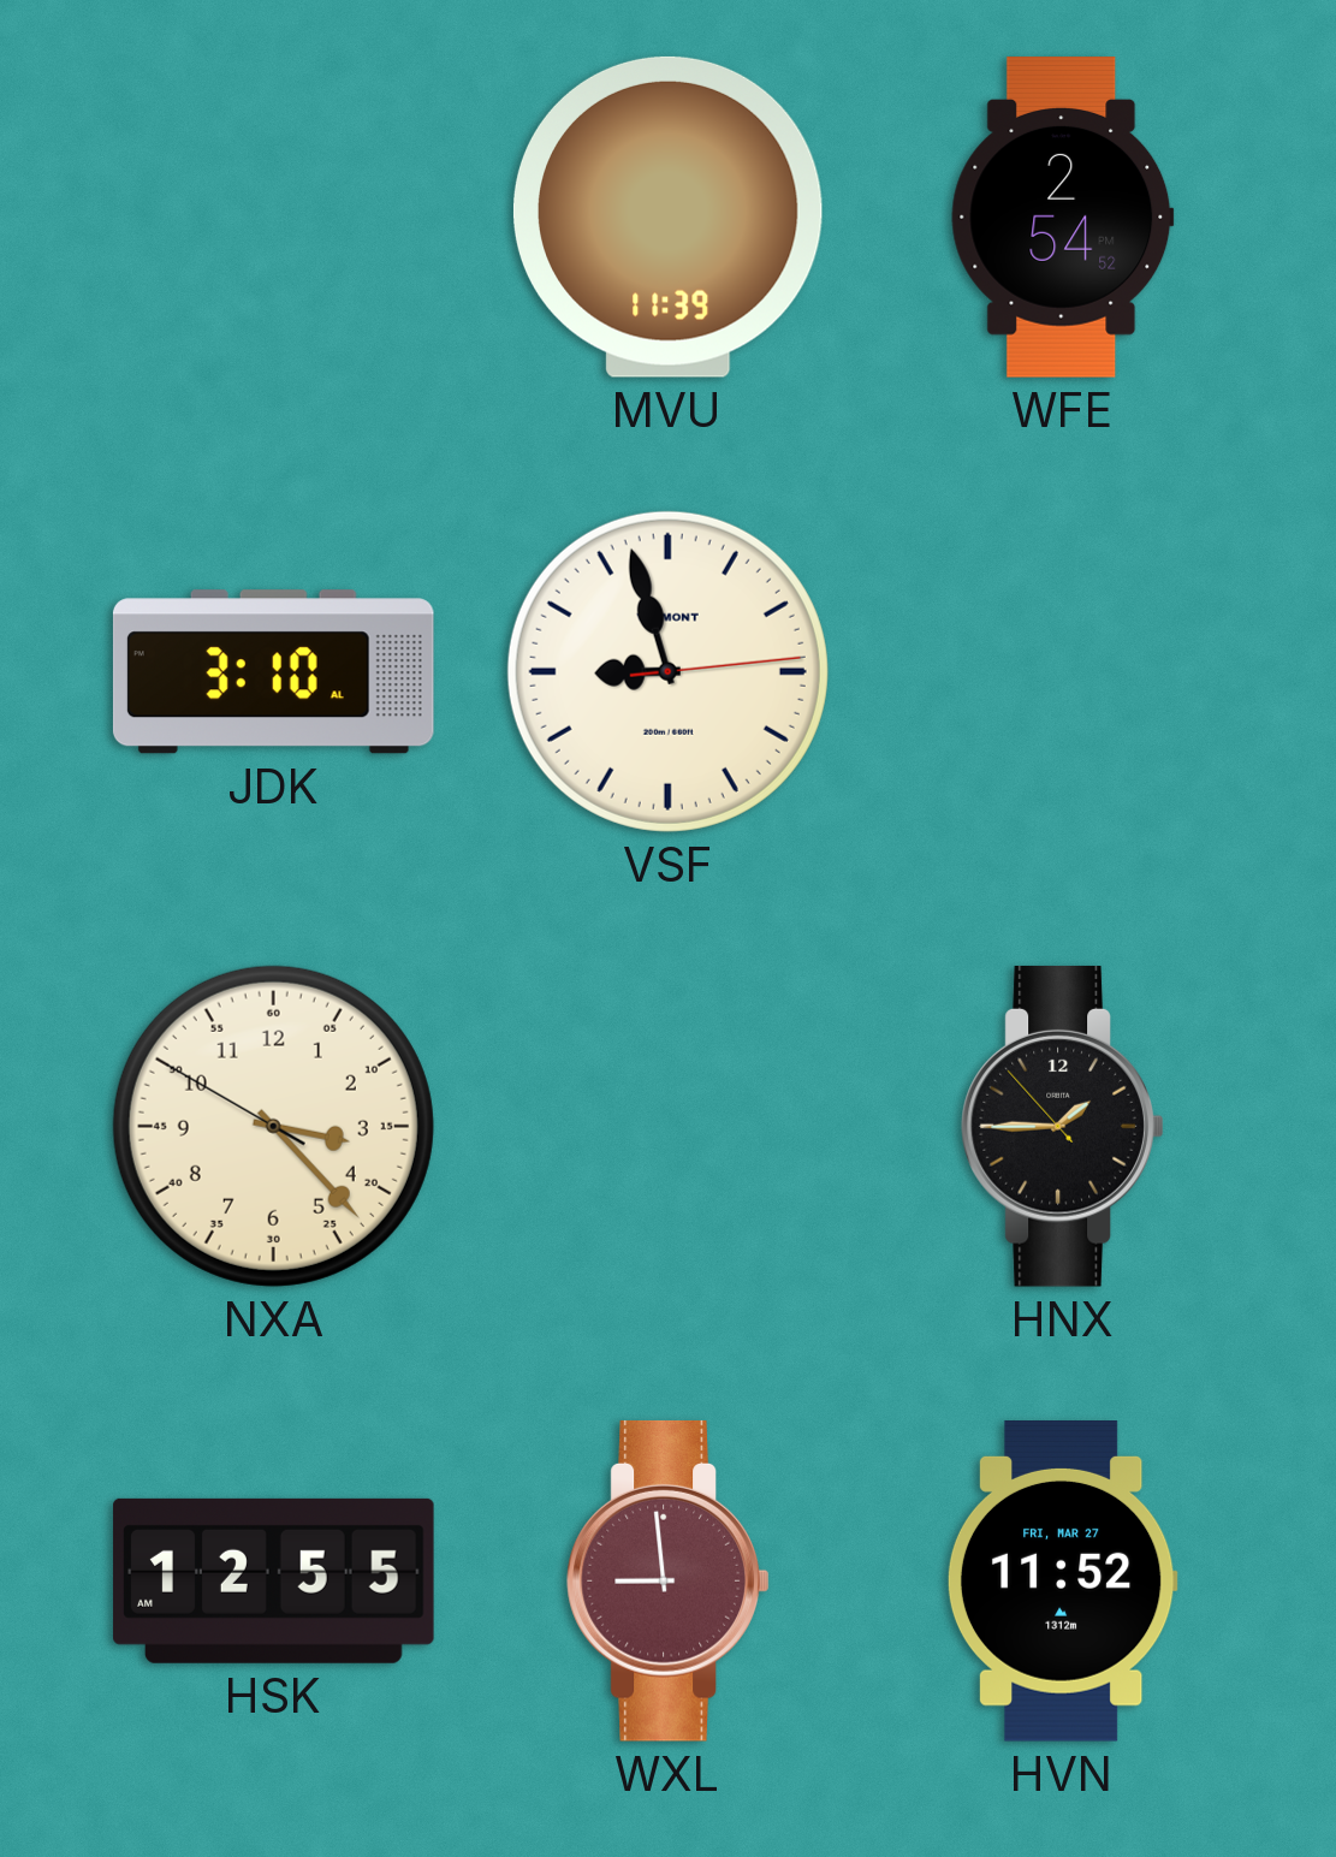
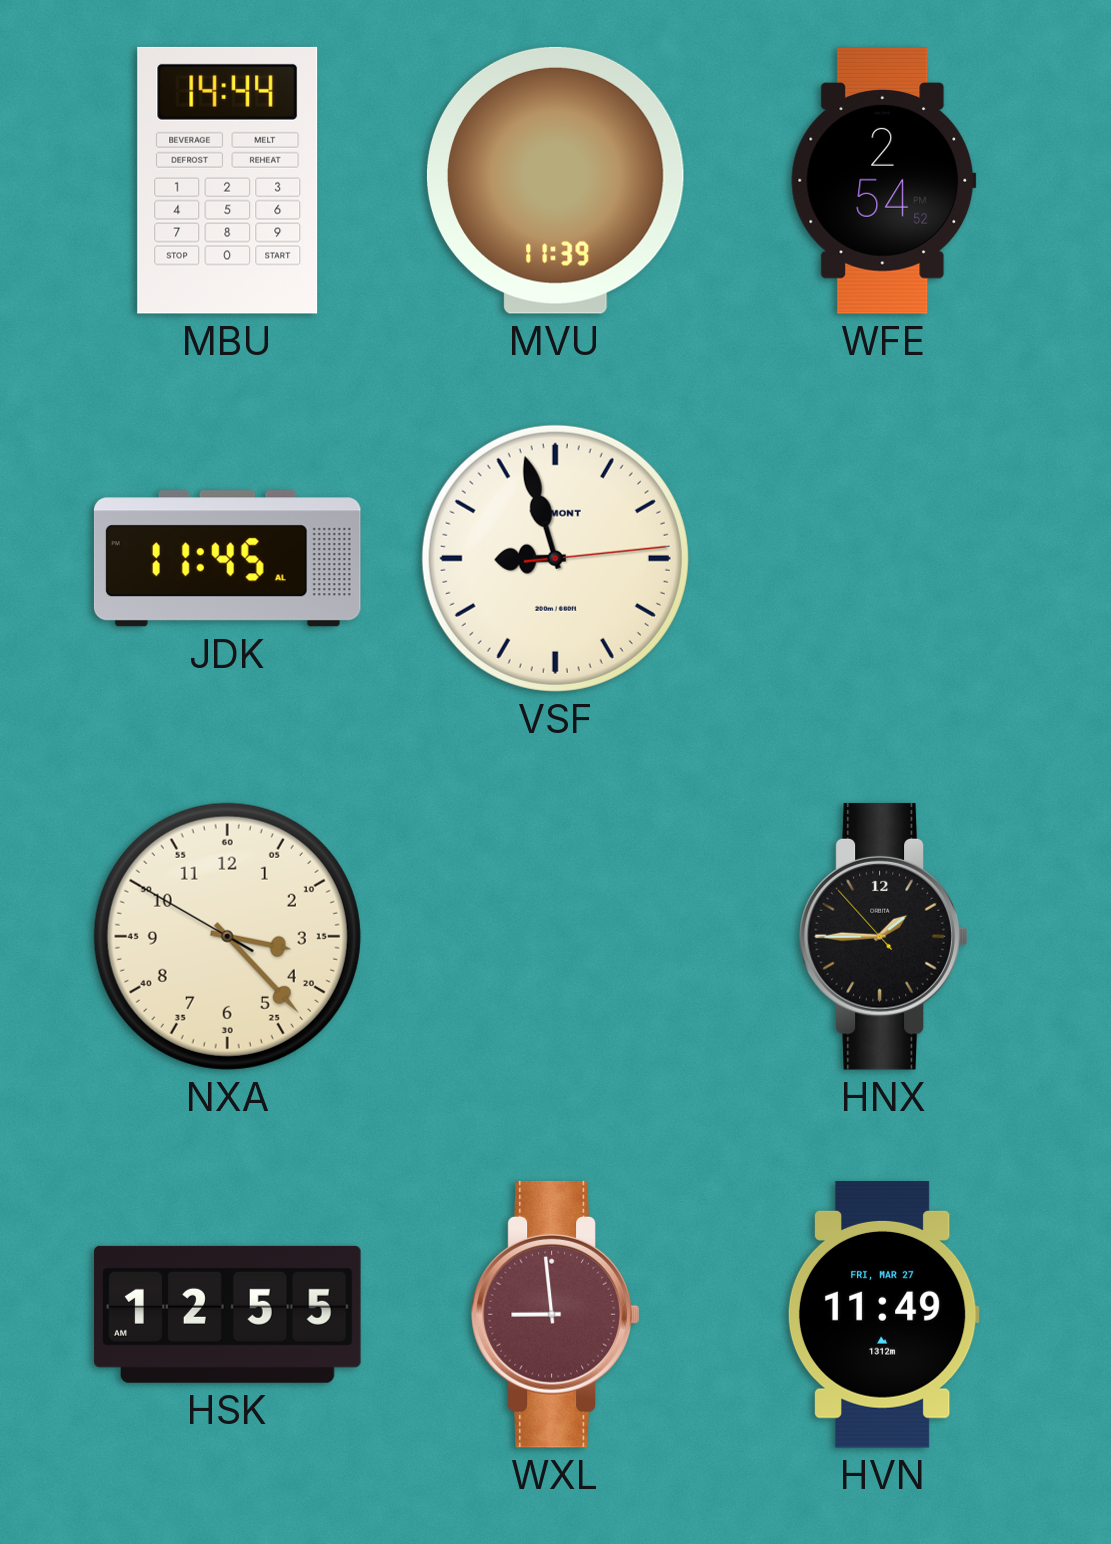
MBU: none -> 14:44 (228, 180)
JDK: 3:10 -> 11:45 (227, 559)
HVN: 11:52 -> 11:49 (883, 1315)
